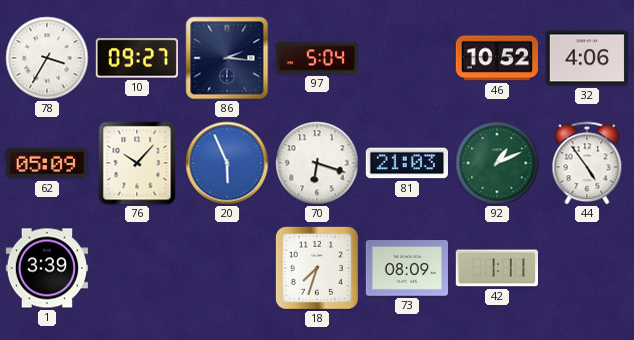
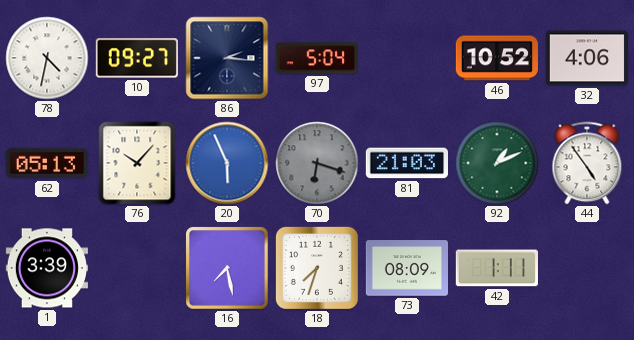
78: 3:35 -> 4:32 (47, 58)
62: 05:09 -> 05:13 (47, 163)
70 dial: white -> grey (317, 163)
16: none -> 7:28 (227, 268)
